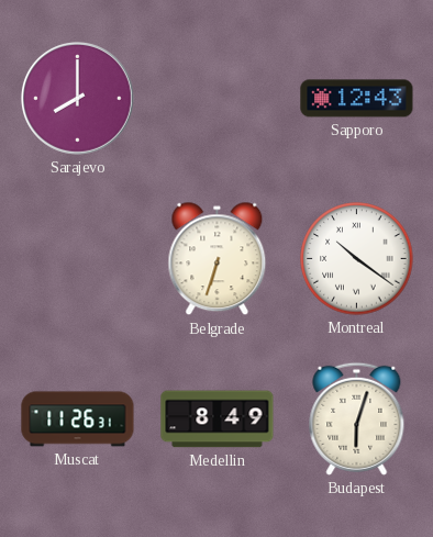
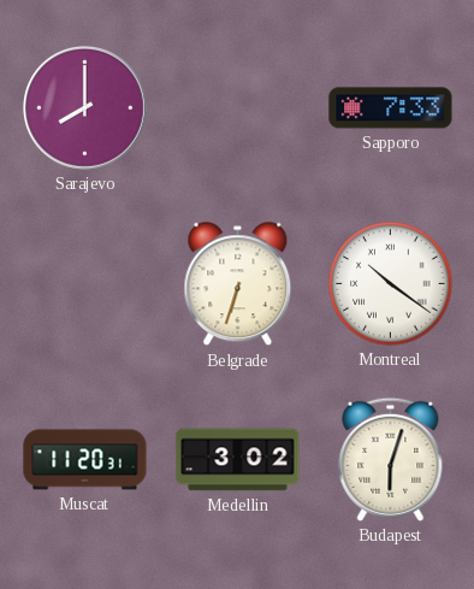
Sapporo: 12:43 -> 7:33 (391, 108)
Muscat: 11:26 -> 11:20 (85, 460)
Medellin: 8:49 -> 3:02 (238, 460)
